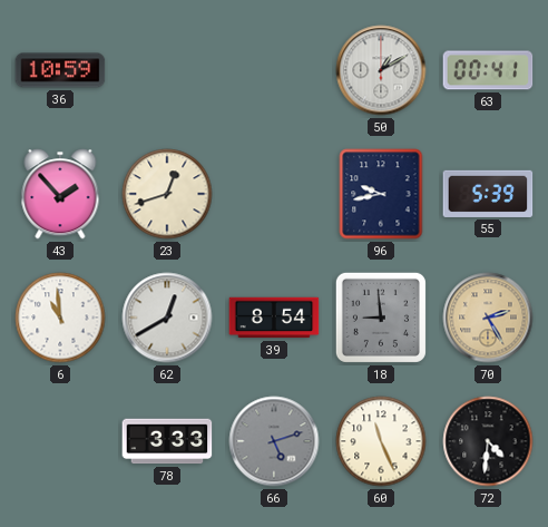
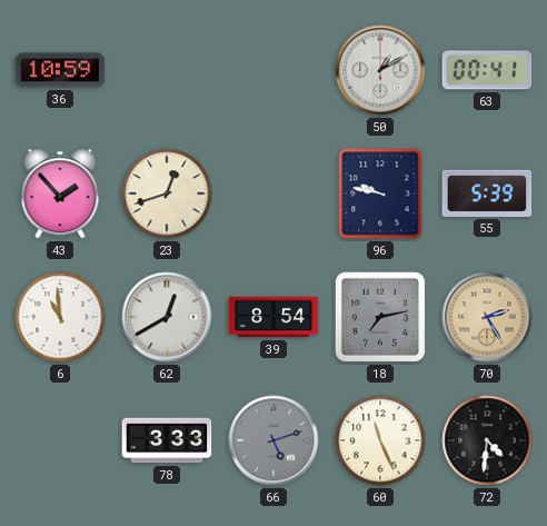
96: 9:43 -> 9:47 (380, 193)
18: 8:59 -> 7:13 (380, 317)
